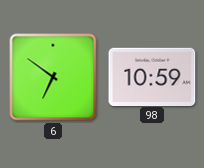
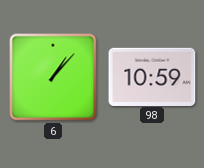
6: 6:51 -> 1:07 (53, 77)
